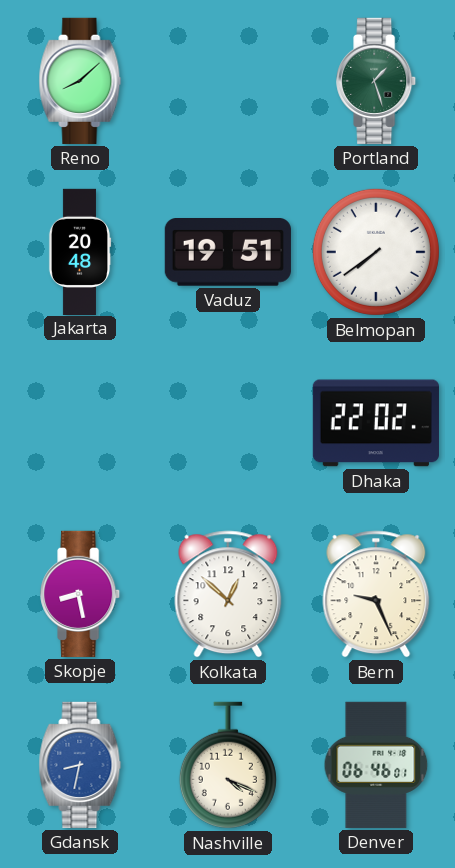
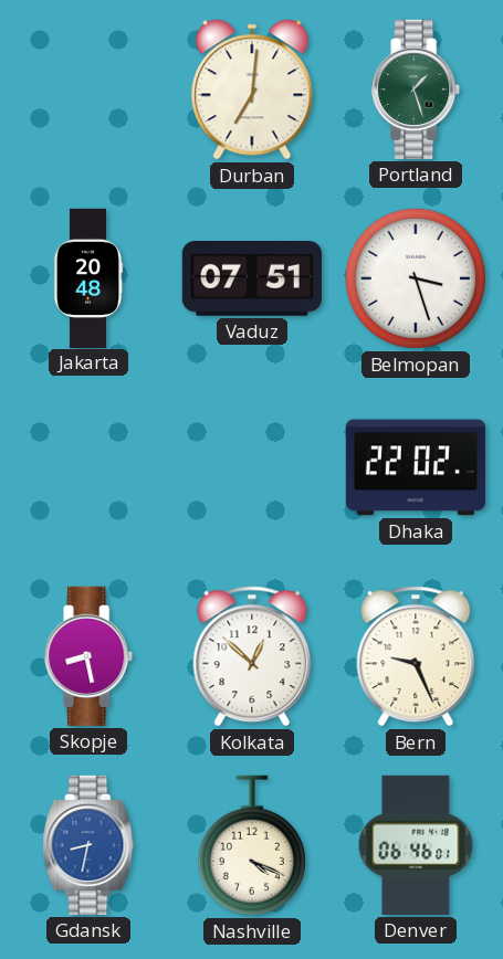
Reno: 8:08 -> none (80, 81)
Durban: none -> 7:01 (252, 89)
Vaduz: 19:51 -> 07:51 (252, 280)
Belmopan: 7:39 -> 3:27 (416, 278)
